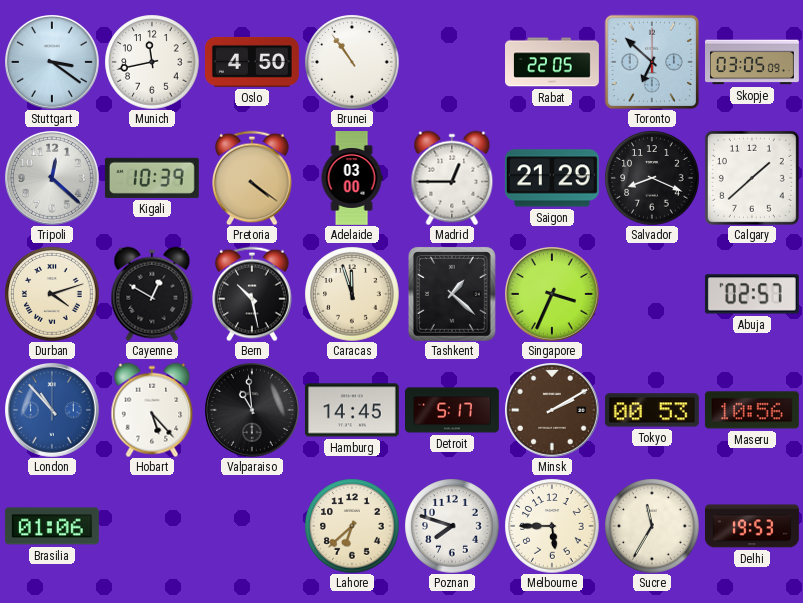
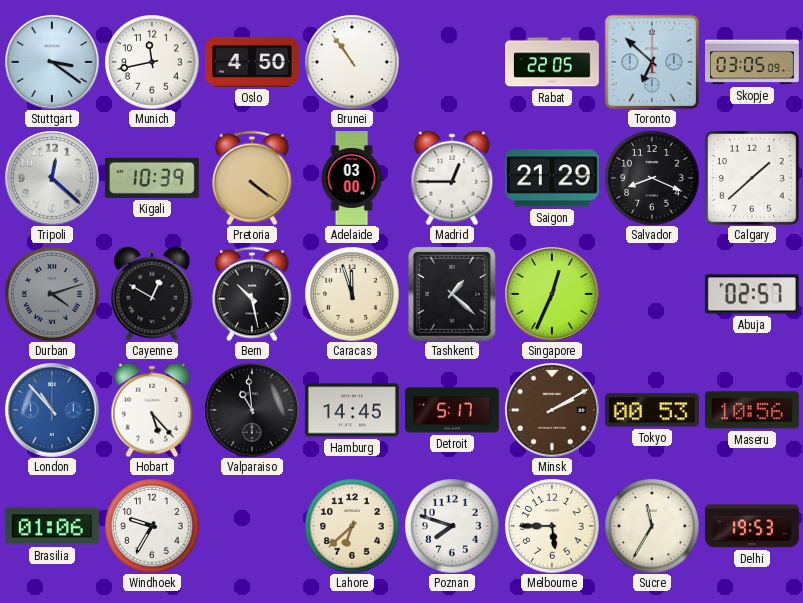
Durban dial: cream -> grey (52, 294)
Singapore: 3:34 -> 12:34 (552, 294)
Windhoek: none -> 9:35 (152, 526)
